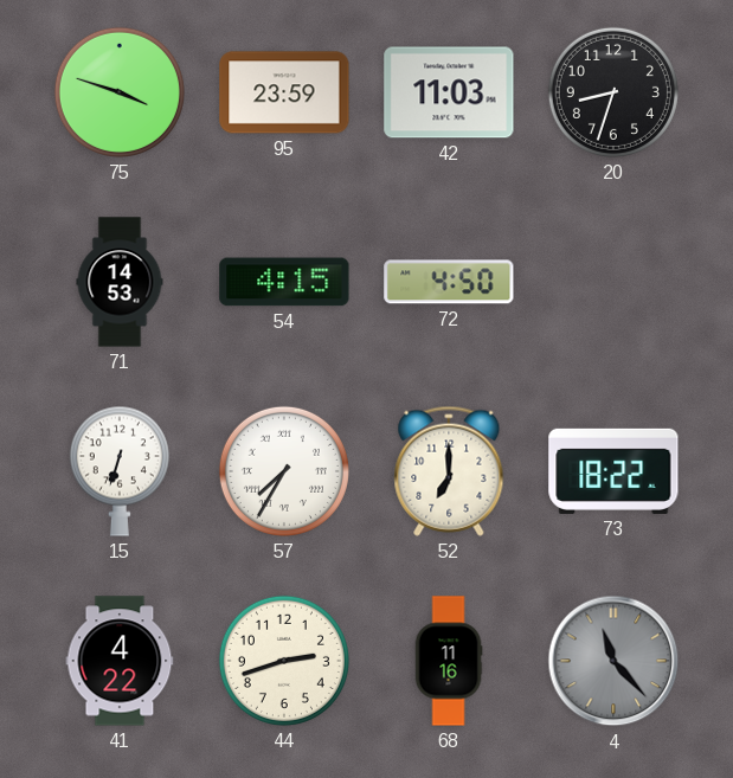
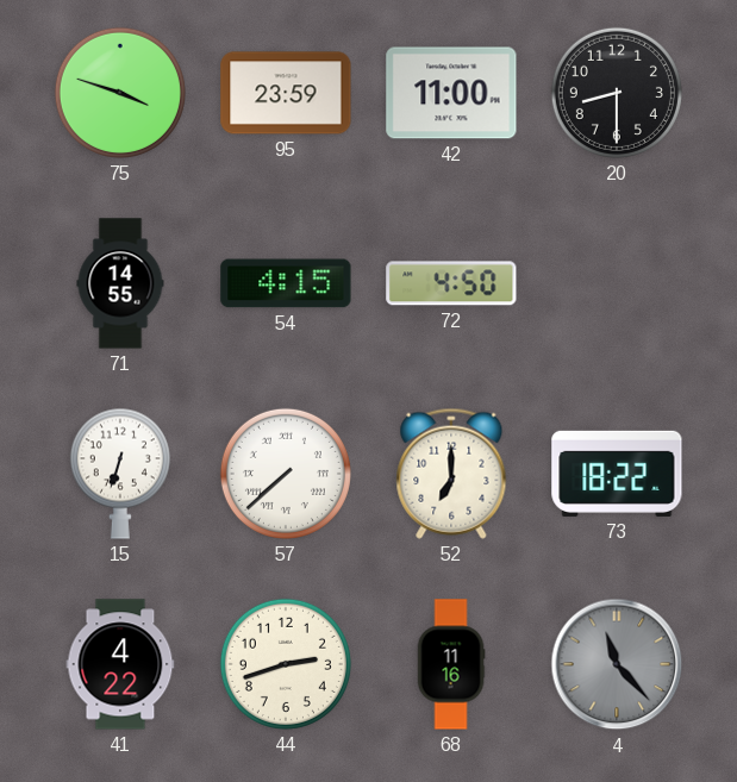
42: 11:03 -> 11:00 (451, 93)
20: 8:33 -> 8:30 (617, 93)
71: 14:53 -> 14:55 (120, 283)
57: 7:35 -> 7:38 (286, 474)
